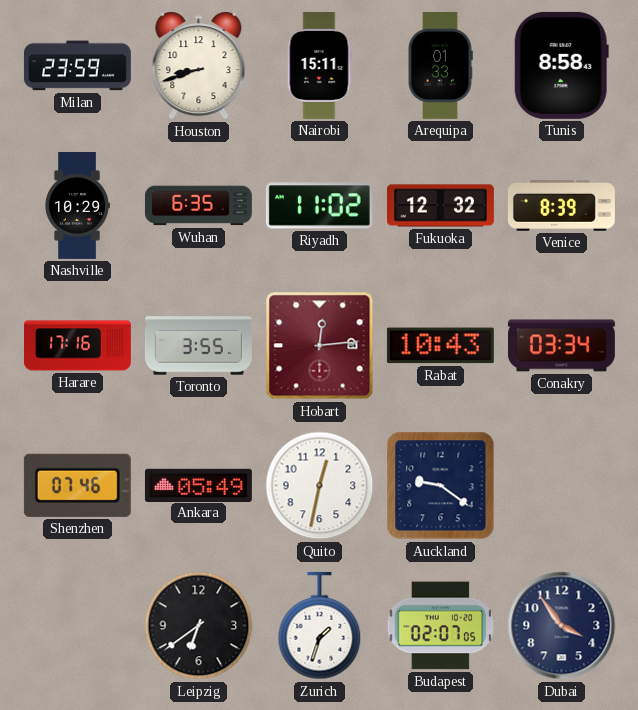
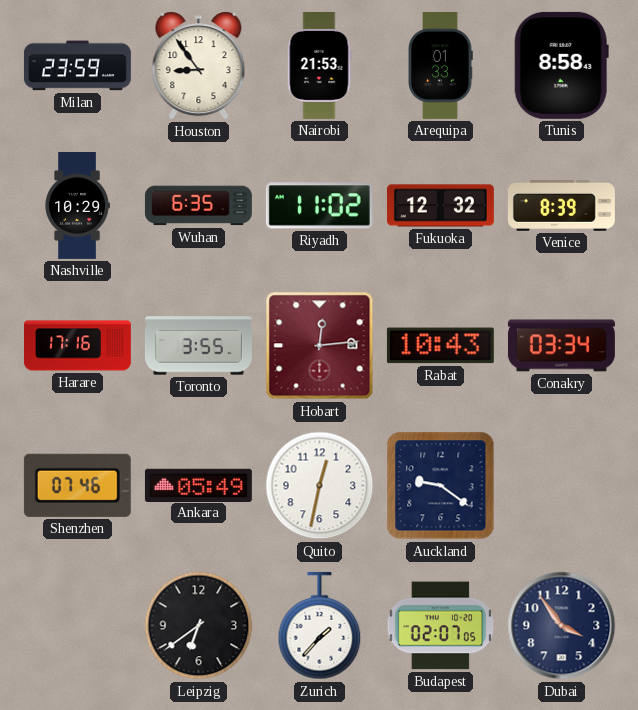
Houston: 8:42 -> 8:54 (199, 66)
Nairobi: 15:11 -> 21:53 (319, 65)
Zurich: 1:33 -> 1:37 (320, 626)
